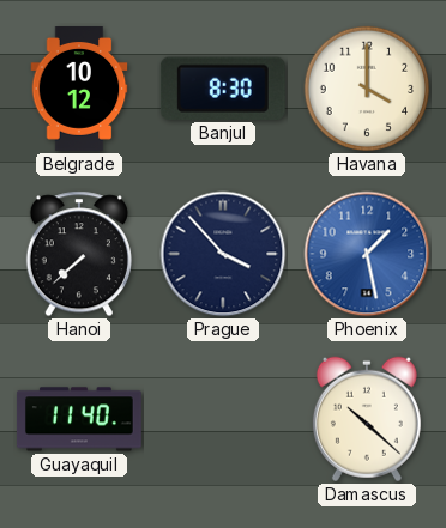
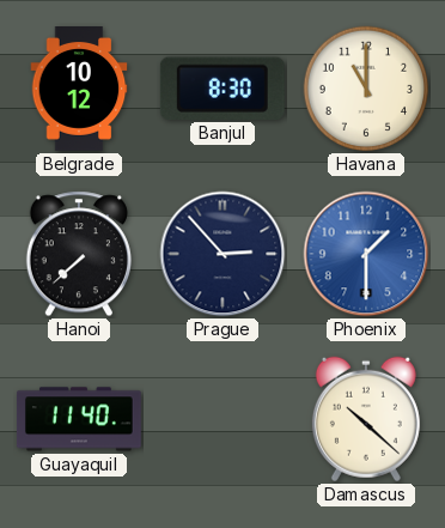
Havana: 4:00 -> 11:00 (366, 89)
Prague: 3:53 -> 2:53 (222, 254)
Phoenix: 1:28 -> 1:30 (366, 254)
